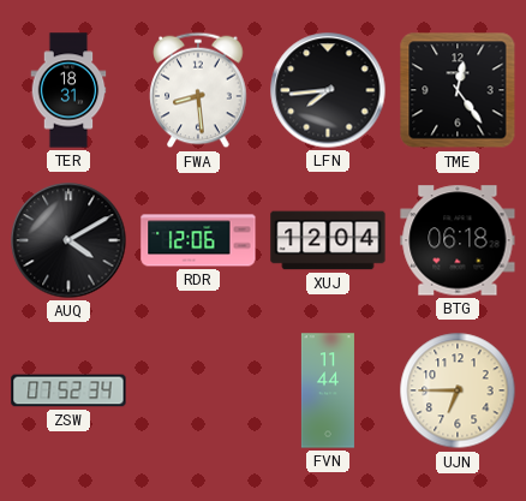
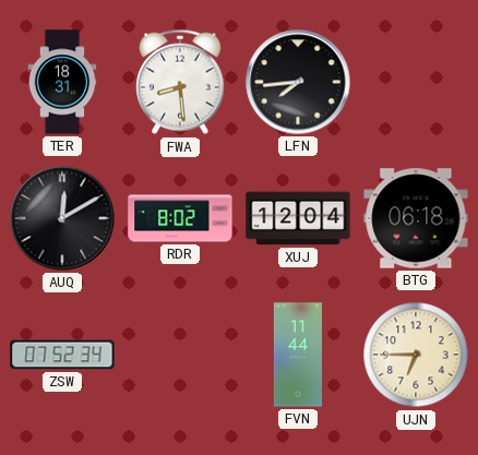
TME: 12:24 -> none (458, 90)
AUQ: 4:10 -> 12:10 (62, 218)
RDR: 12:06 -> 8:02 (180, 218)
